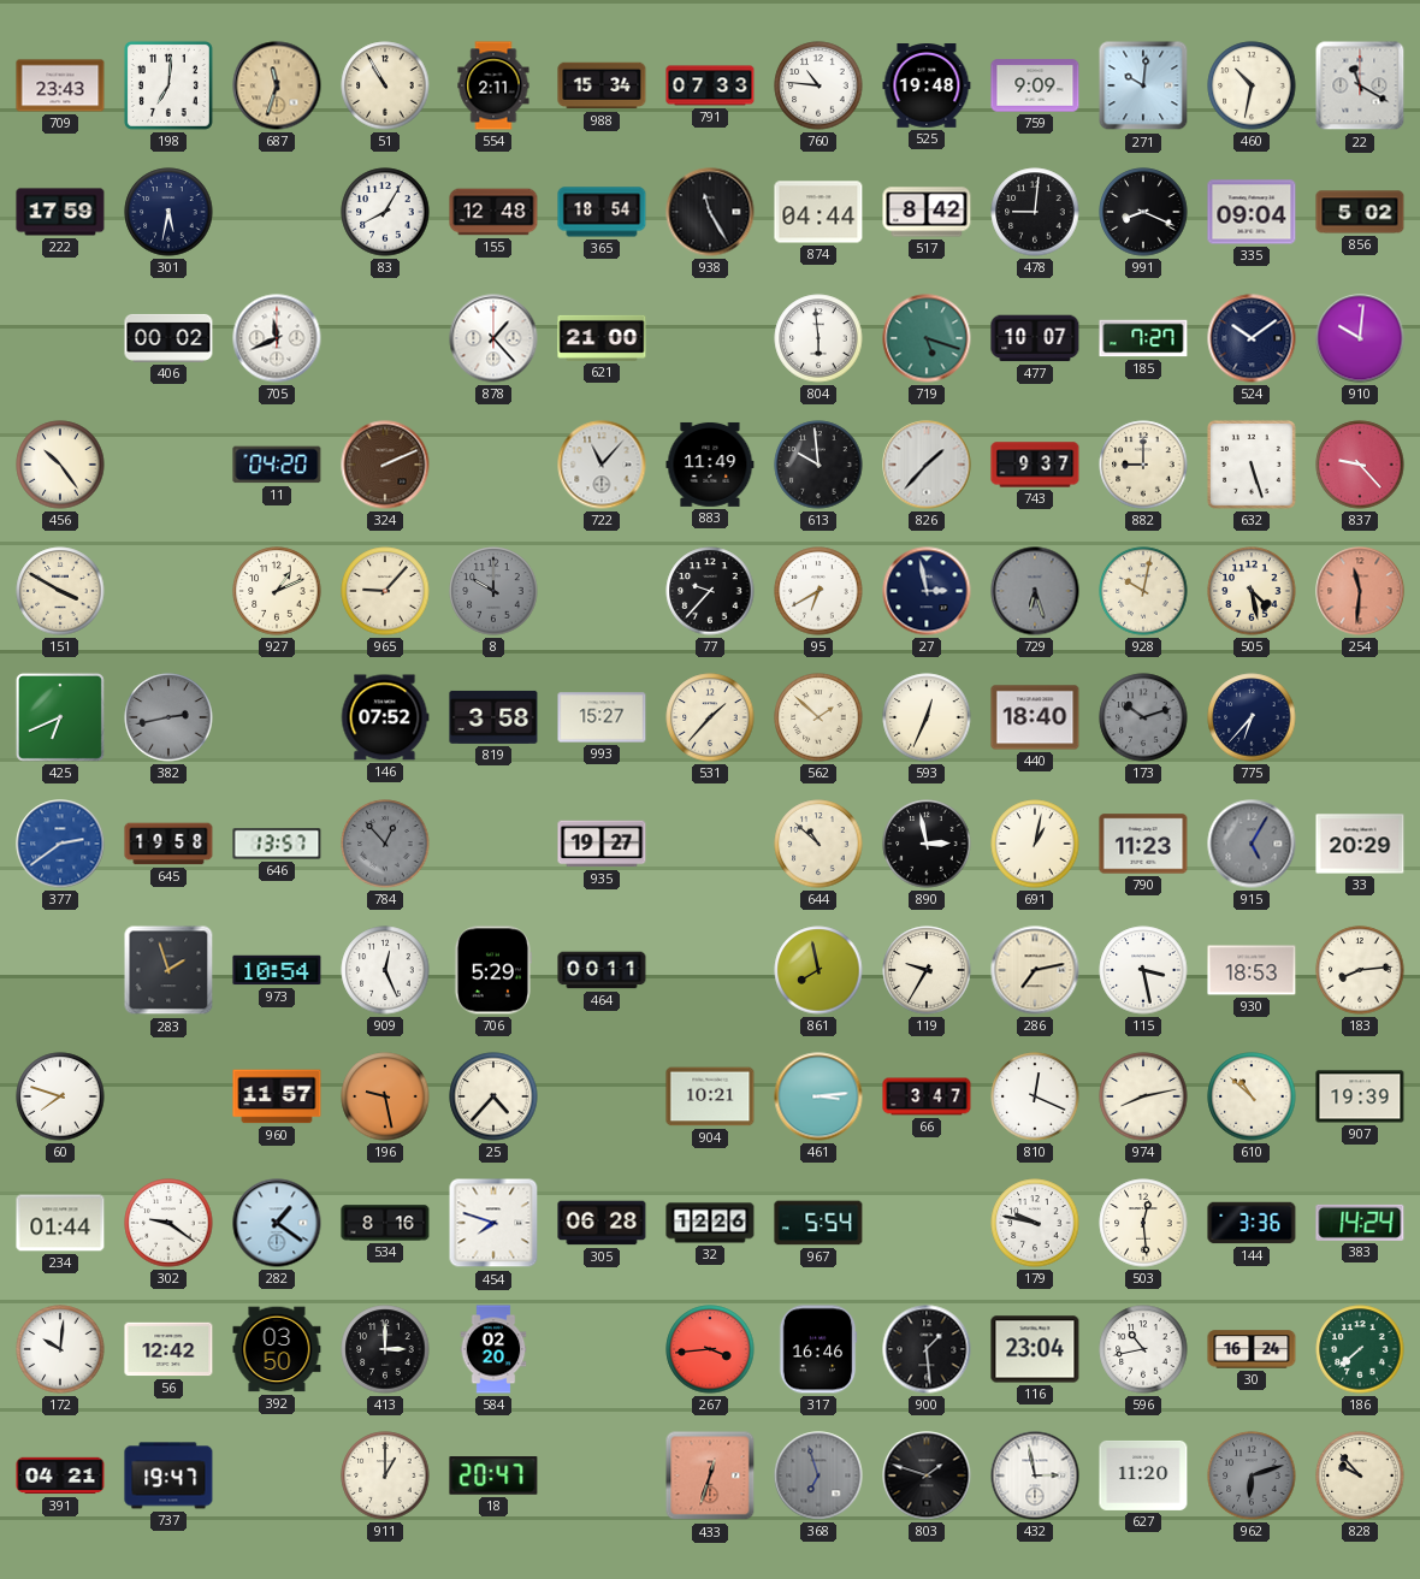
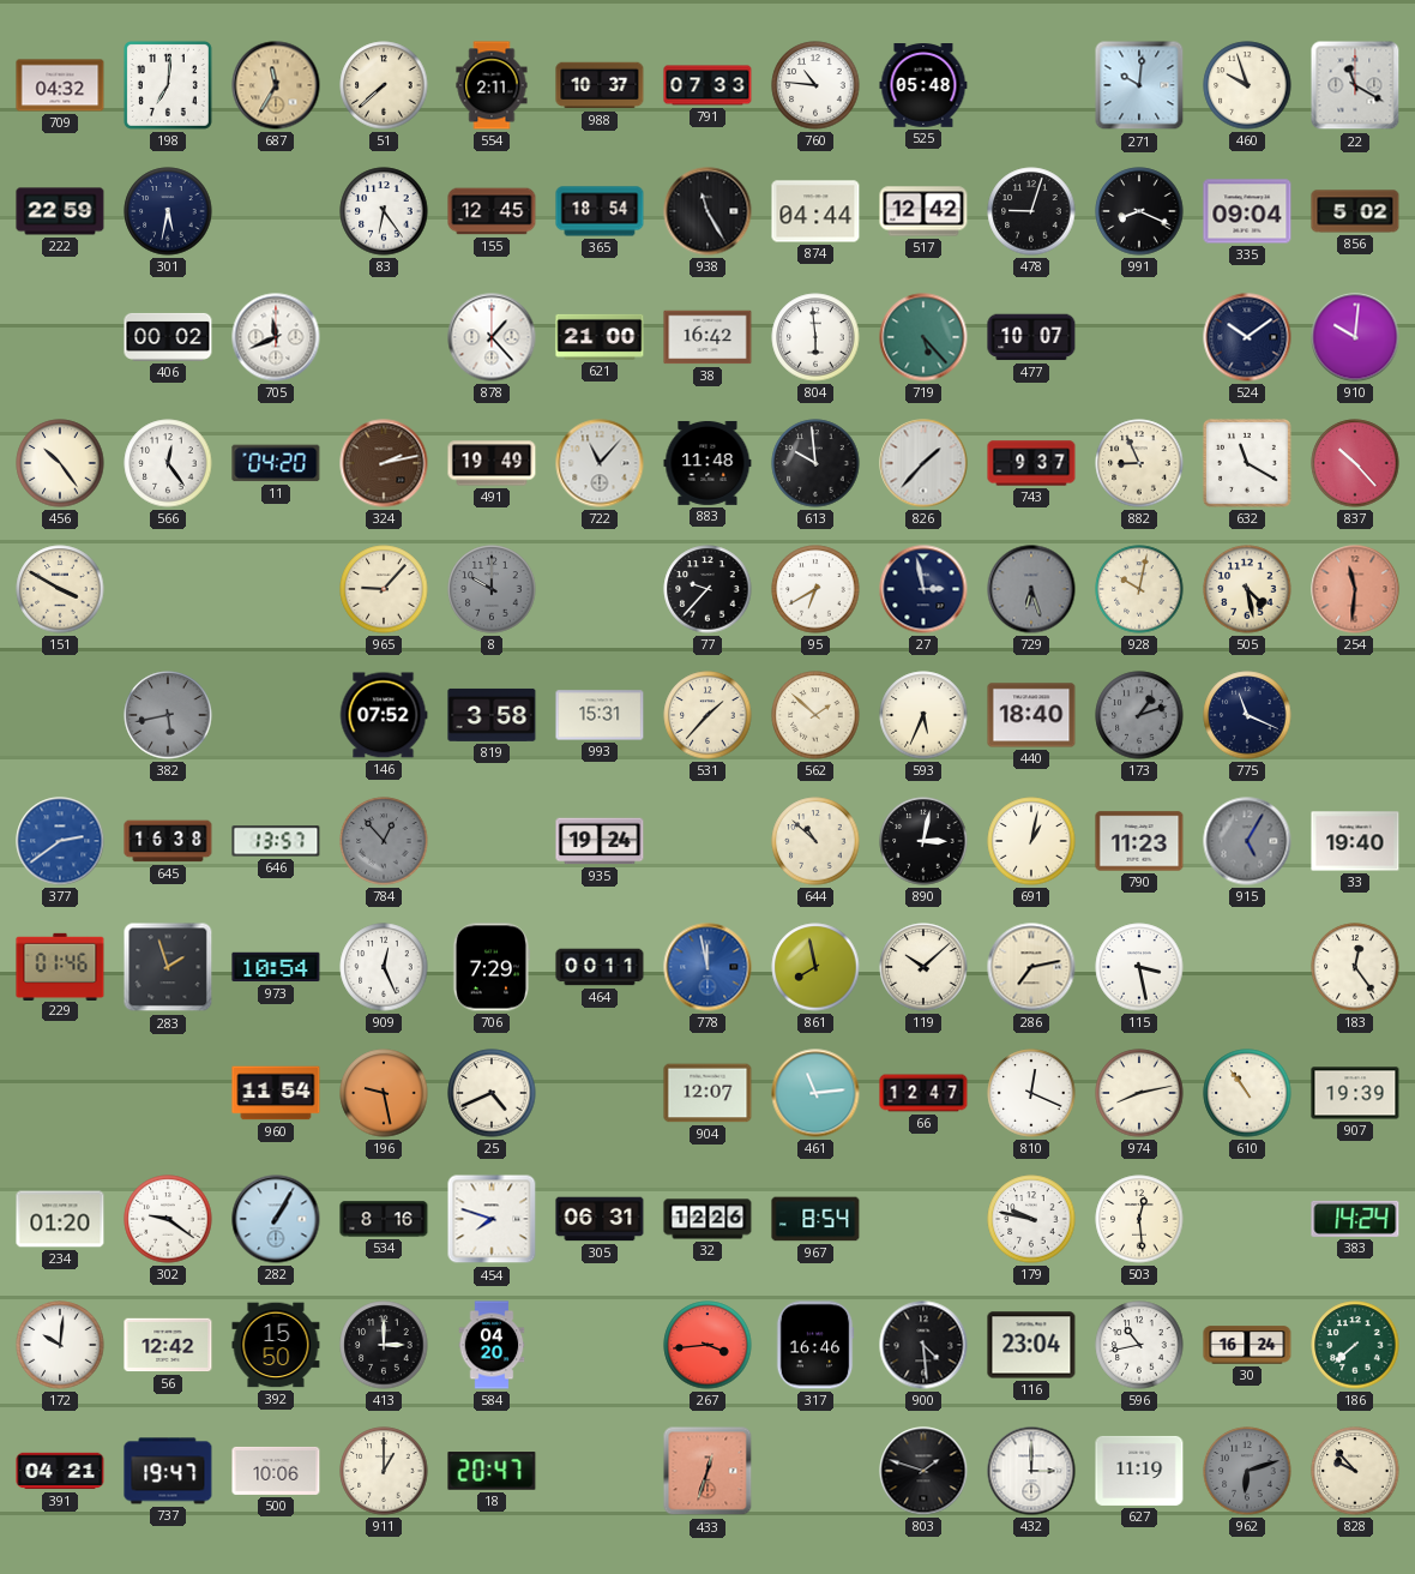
709: 23:43 -> 04:32 (60, 85)
687: 11:33 -> 11:35 (276, 85)
51: 10:55 -> 7:38 (384, 85)
988: 15:34 -> 10:37 (600, 85)
525: 19:48 -> 05:48 (923, 86)
759: 9:09 -> none (1035, 85)
460: 10:32 -> 9:57 (1247, 85)
222: 17:59 -> 22:59 (60, 211)
83: 8:05 -> 6:24 (384, 211)
155: 12:48 -> 12:45 (492, 211)
517: 8:42 -> 12:42 (923, 211)
478: 9:01 -> 9:03 (1031, 211)
38: none -> 16:42 (707, 337)
719: 5:18 -> 5:23 (923, 337)
185: 7:27 -> none (1143, 338)
566: none -> 12:24 (168, 463)
324: 2:11 -> 2:13 (384, 463)
491: none -> 19:49 (492, 463)
883: 11:49 -> 11:48 (707, 463)
882: 9:00 -> 8:56 (1139, 463)
632: 5:27 -> 11:20 (1247, 463)
837: 9:23 -> 10:23 (1355, 463)
927: 1:11 -> none (277, 591)
425: 6:41 -> none (60, 717)
382: 2:43 -> 5:43 (168, 715)
993: 15:27 -> 15:31 (600, 715)
593: 12:34 -> 5:34 (923, 715)
173: 10:12 -> 1:12 (1139, 715)
775: 6:37 -> 11:19 (1247, 715)
645: 19:58 -> 16:38 (168, 841)
935: 19:27 -> 19:24 (600, 841)
890: 2:58 -> 3:02 (923, 841)
33: 20:29 -> 19:40 (1355, 841)
229: none -> 01:46 (60, 966)
706: 5:29 -> 7:29 (490, 967)
778: none -> 11:58 (707, 967)
119: 9:35 -> 10:08 (923, 967)
930: 18:53 -> none (1252, 970)
183: 8:14 -> 12:24 (1355, 967)
60: 7:48 -> none (60, 1096)
960: 11:57 -> 11:54 (276, 1093)
25: 4:37 -> 4:41 (492, 1093)
904: 10:21 -> 12:07 (707, 1093)
461: 3:14 -> 11:14 (815, 1093)
66: 3:47 -> 12:47 (923, 1093)
610: 10:52 -> 10:54 (1247, 1093)
234: 01:44 -> 01:20 (60, 1219)
282: 1:21 -> 1:05 (276, 1219)
305: 06:28 -> 06:31 (600, 1219)
967: 5:54 -> 8:54 (815, 1219)
144: 3:36 -> none (1252, 1223)
392: 03:50 -> 15:50 (276, 1345)
584: 02:20 -> 04:20 (492, 1345)
900: 1:29 -> 4:29 (923, 1345)
500: none -> 10:06 (276, 1471)
368: 6:57 -> none (818, 1475)
432: 2:58 -> 3:00 (1031, 1471)
627: 11:20 -> 11:19 (1139, 1471)
